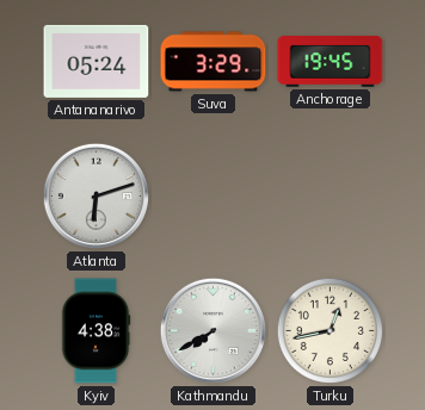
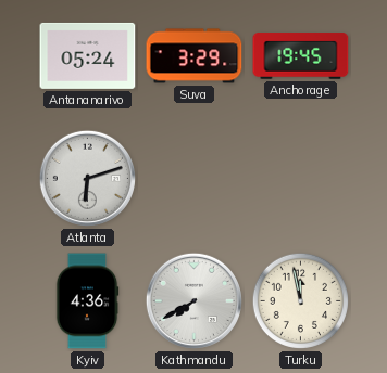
Kyiv: 4:38 -> 4:36 (87, 301)
Turku: 12:43 -> 11:58 (300, 300)
